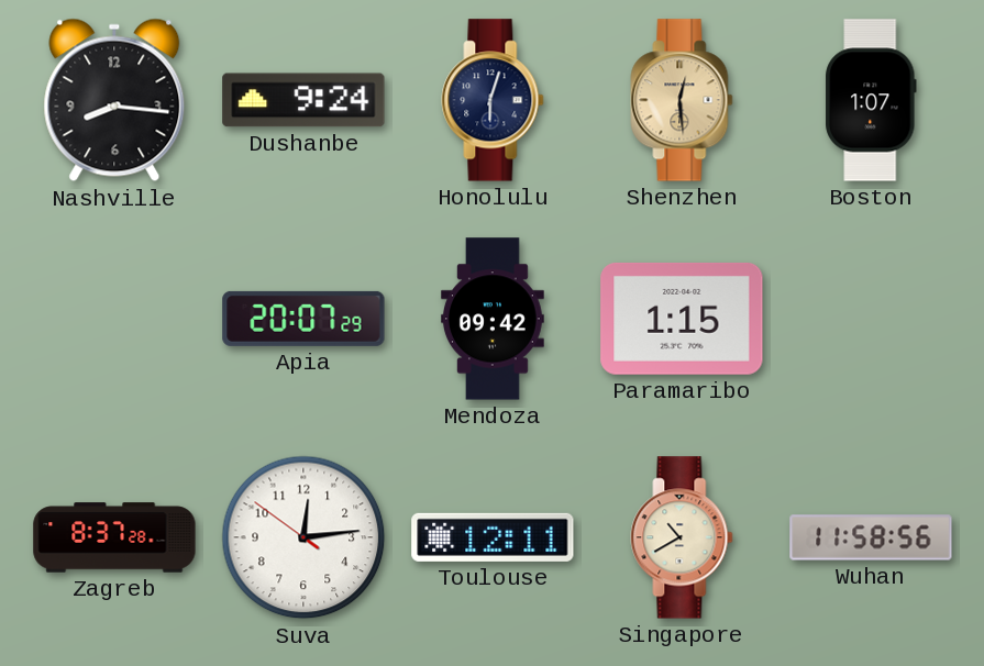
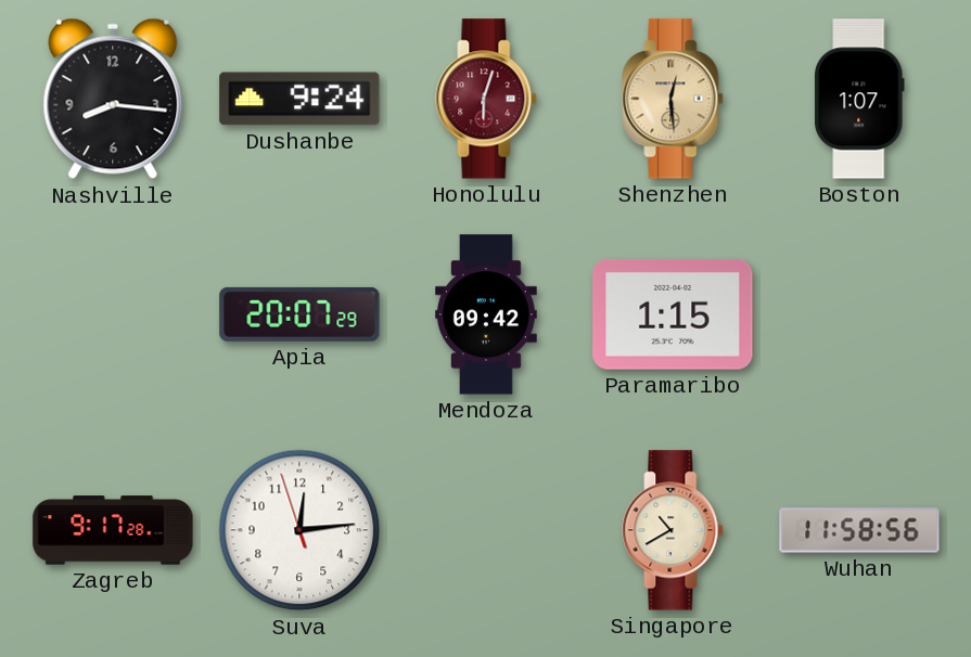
Honolulu dial: navy -> burgundy (486, 99)
Zagreb: 8:37 -> 9:17 (113, 530)
Suva: 12:13:51 -> 12:13:57 (299, 530)
Toulouse: 12:11 -> none (493, 537)
